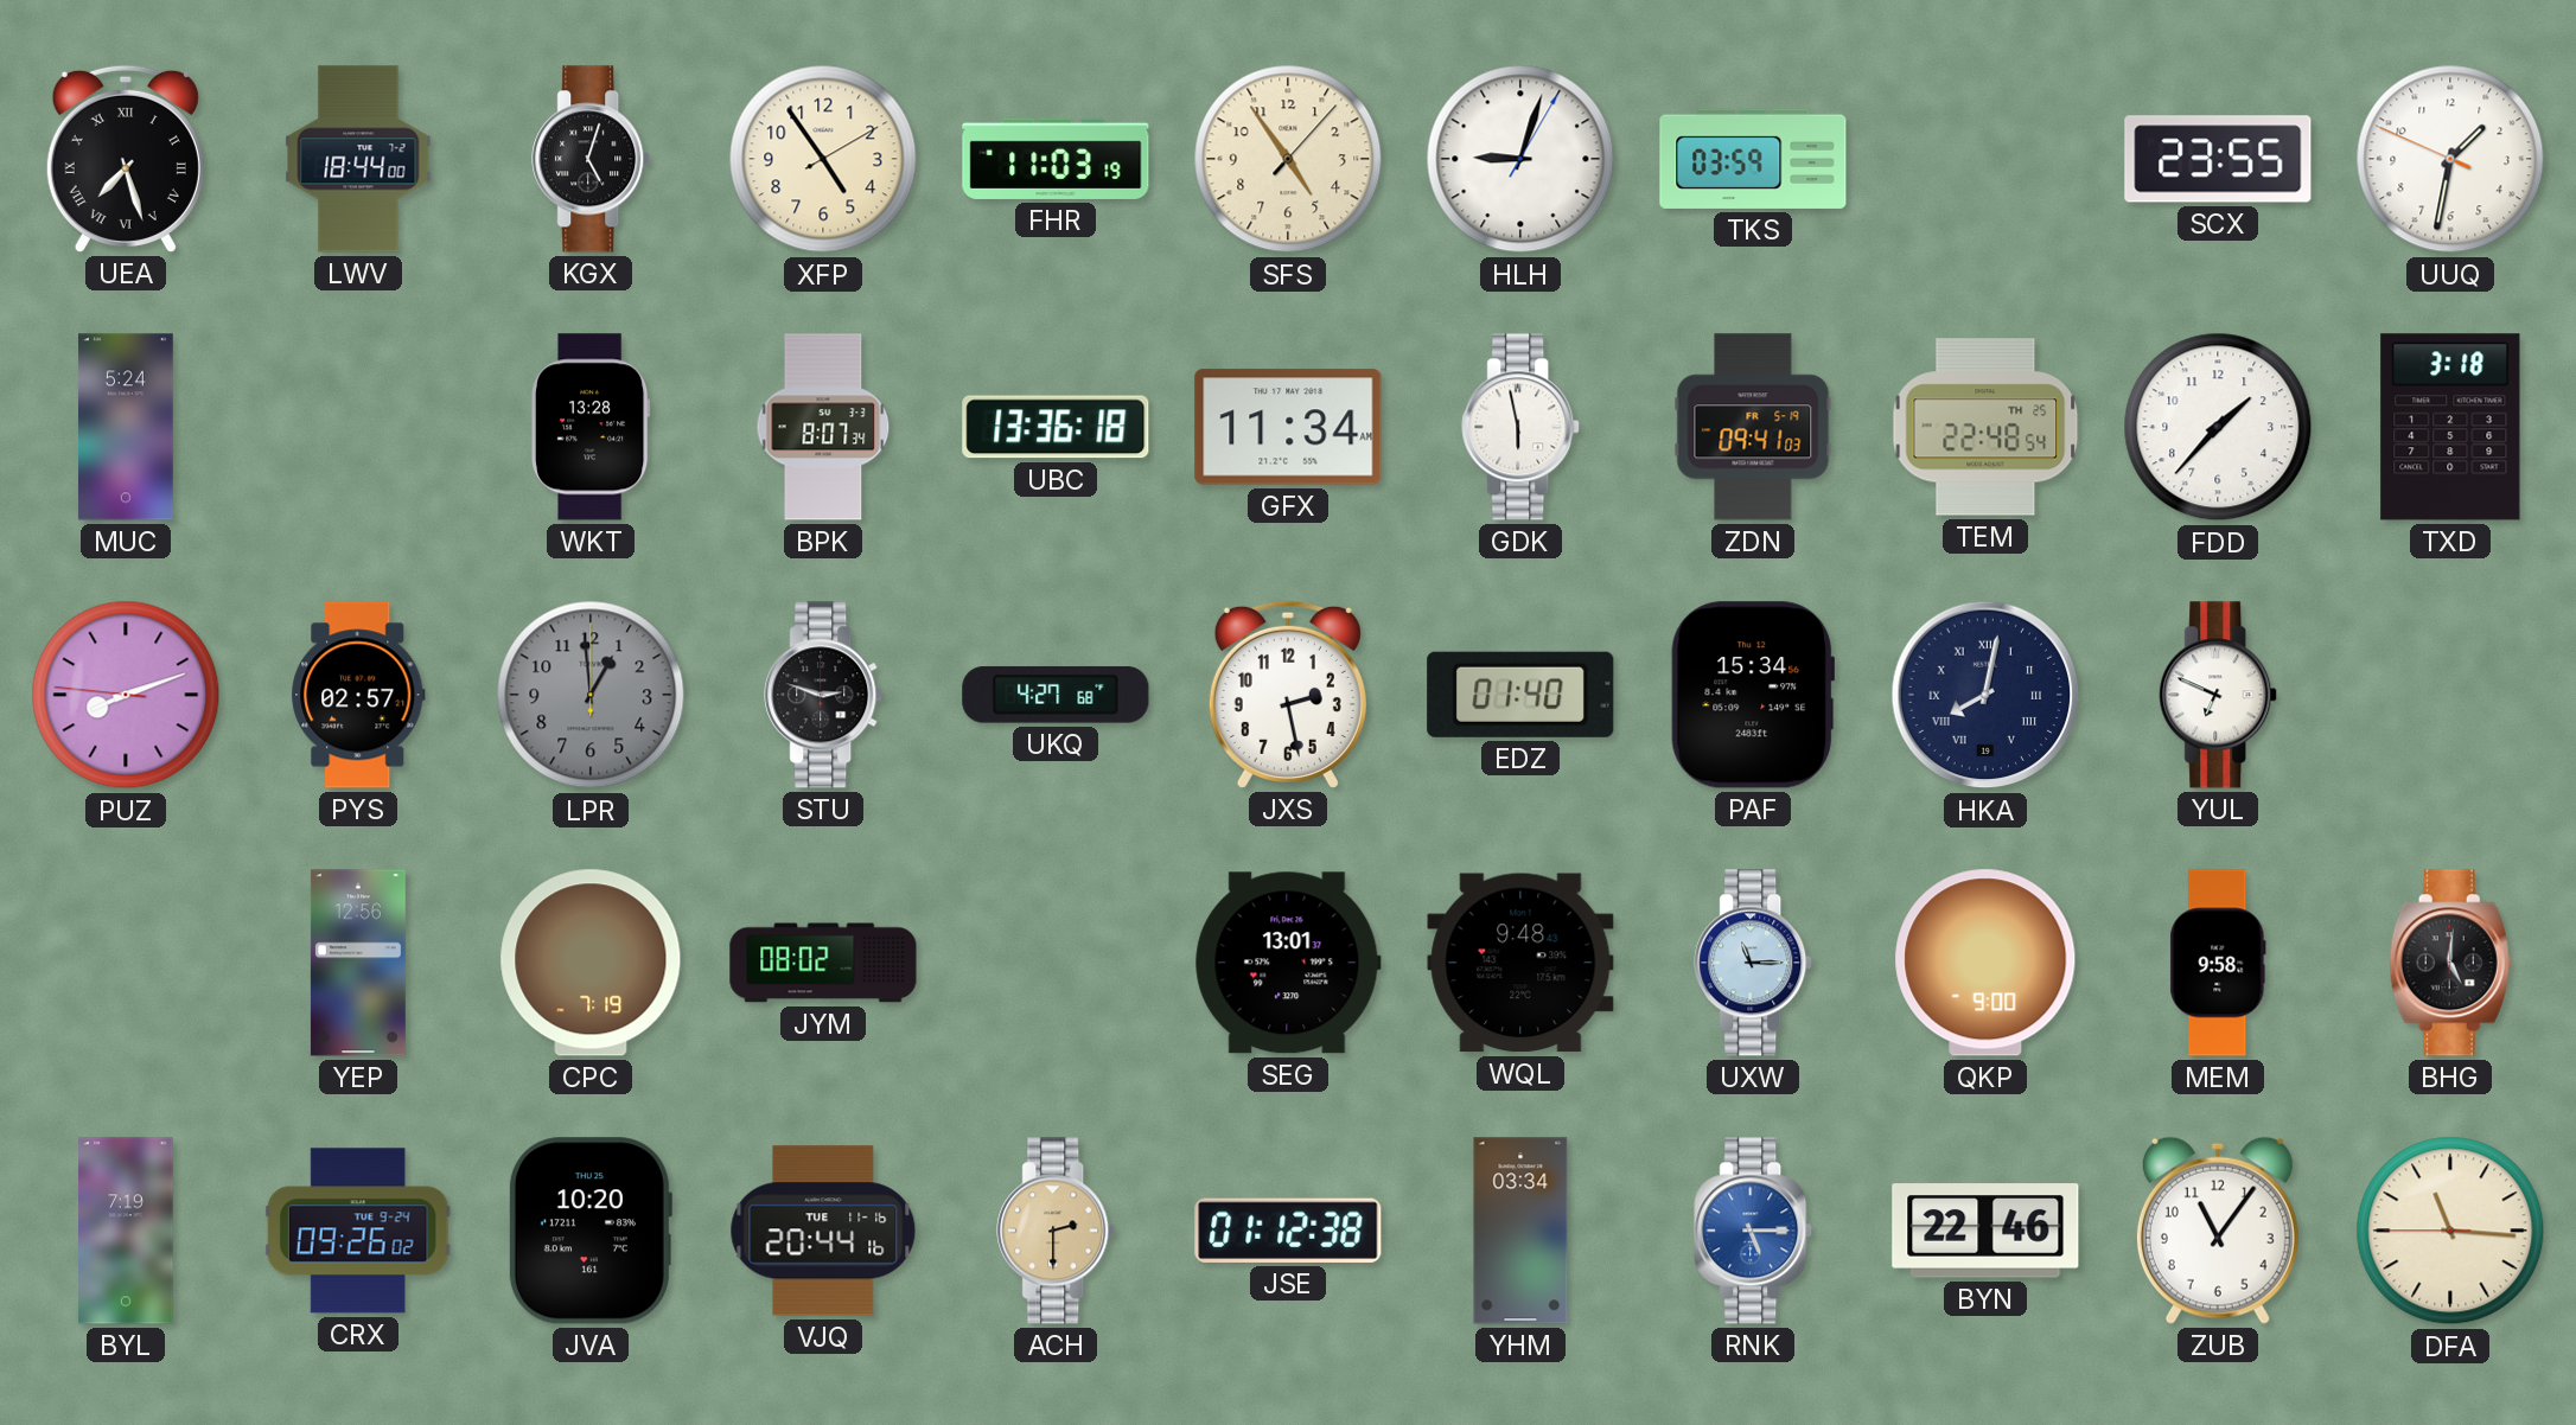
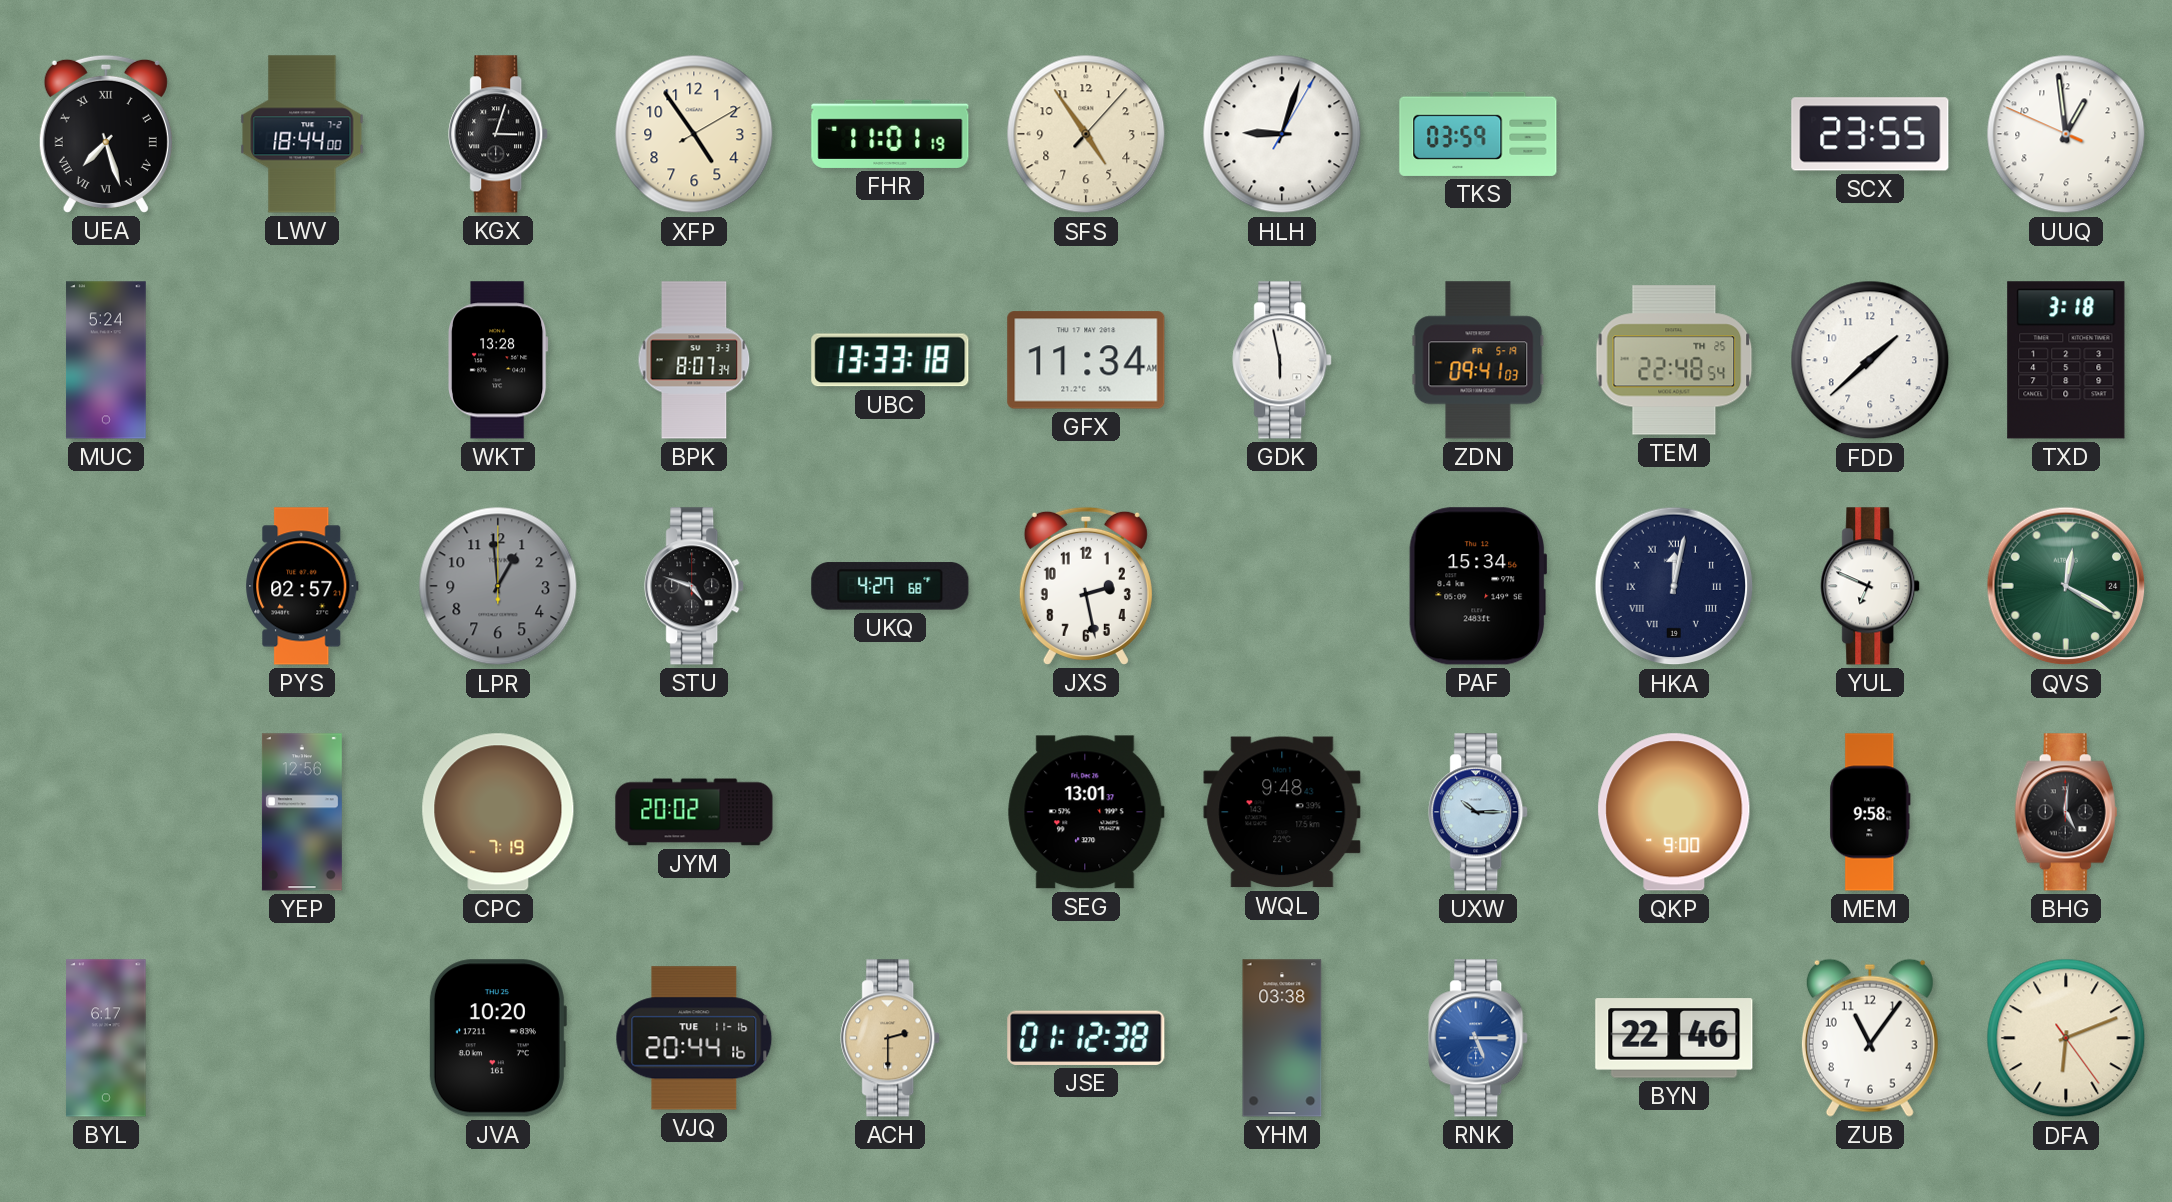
KGX: 5:03 -> 3:03 (499, 134)
FHR: 11:03 -> 11:01 (890, 134)
UUQ: 1:31 -> 12:58 (2066, 134)
UBC: 13:36 -> 13:33 (890, 360)
FDD: 1:37 -> 1:38 (1870, 360)
PUZ: 8:11 -> none (126, 695)
STU: 2:48 -> 4:48 (695, 586)
EDZ: 01:40 -> none (1520, 695)
HKA: 8:02 -> 12:02 (1674, 586)
QVS: none -> 12:20 (2066, 586)
JYM: 08:02 -> 20:02 (694, 812)
UXW: 11:15 -> 10:15 (1479, 812)
BYL: 7:19 -> 6:17 (106, 1038)
CRX: 09:26 -> none (358, 1231)
YHM: 03:34 -> 03:38 (1282, 1038)
DFA: 11:15 -> 6:11 (2066, 1038)
